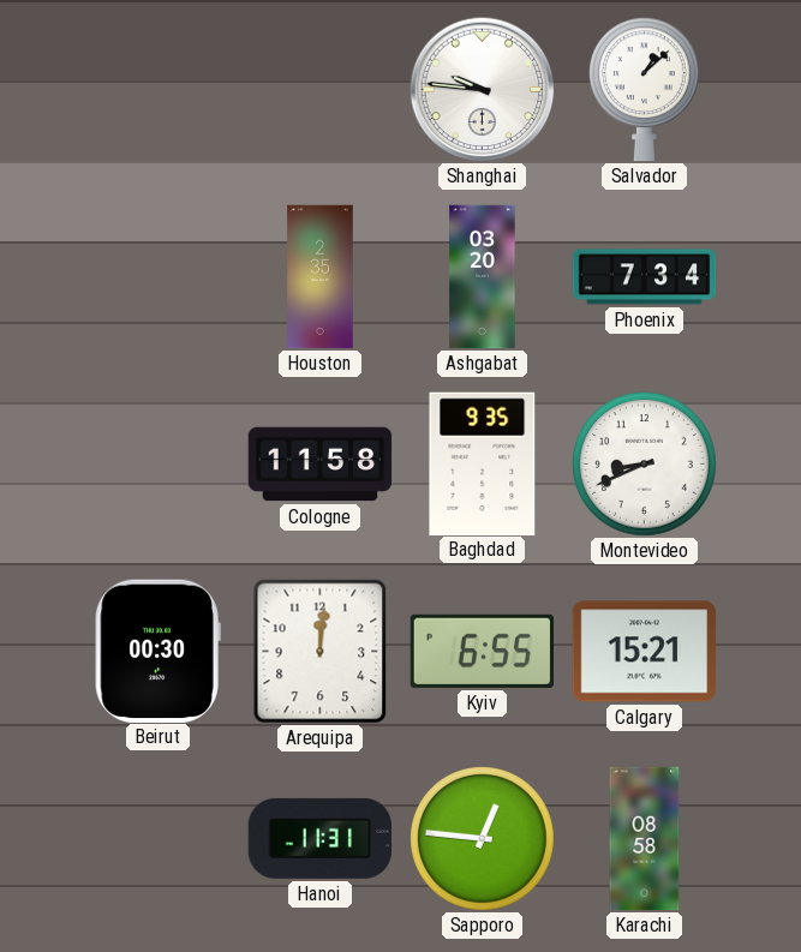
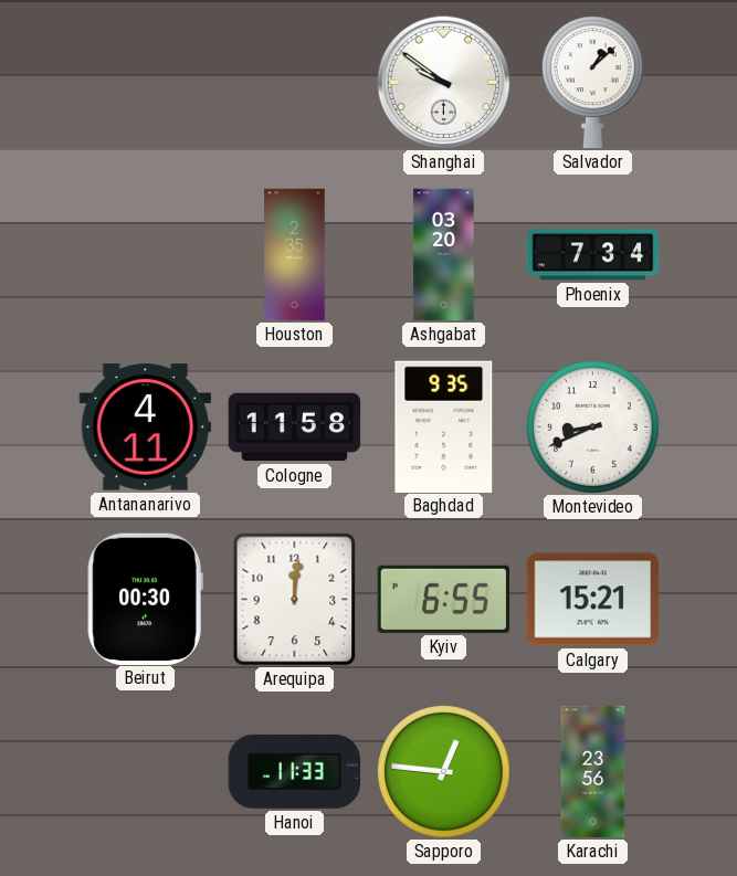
Shanghai: 9:46 -> 9:51 (444, 83)
Antananarivo: none -> 4:11 (145, 428)
Hanoi: 11:31 -> 11:33 (295, 771)
Karachi: 08:58 -> 23:56 (593, 772)
